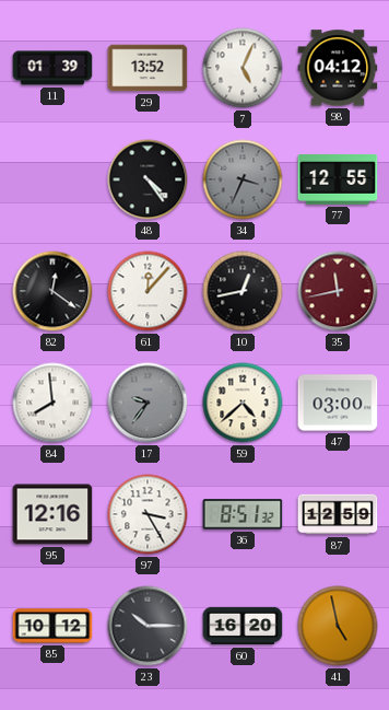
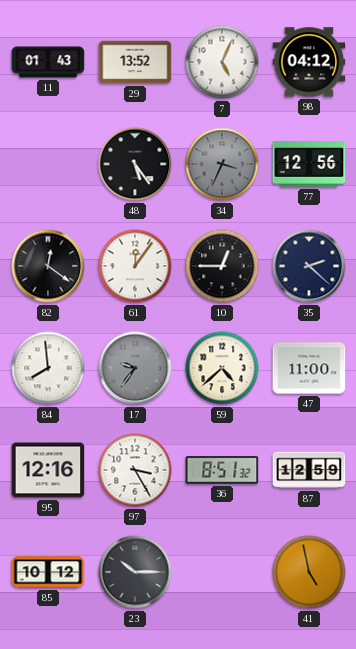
11: 01:39 -> 01:43 (48, 62)
48: 4:24 -> 5:24 (135, 164)
77: 12:55 -> 12:56 (309, 164)
61: 12:07 -> 12:06 (135, 266)
10: 12:43 -> 12:45 (222, 266)
35: 11:43 -> 2:22 (309, 266)
35 dial: burgundy -> navy (309, 266)
47: 03:00 -> 11:00 (309, 368)
60: 16:20 -> none (243, 626)
